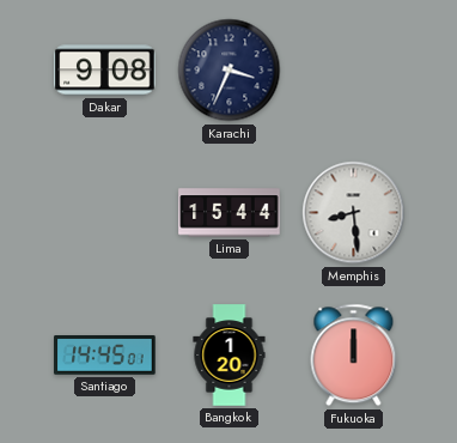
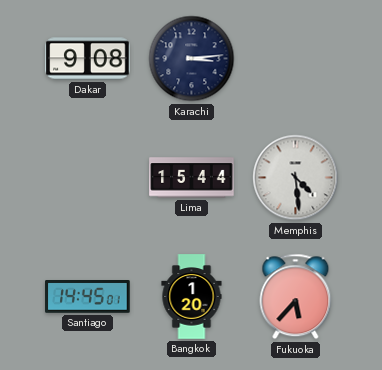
Karachi: 3:34 -> 3:14 (192, 59)
Memphis: 8:29 -> 4:29 (296, 178)
Fukuoka: 12:00 -> 5:37 (296, 297)
